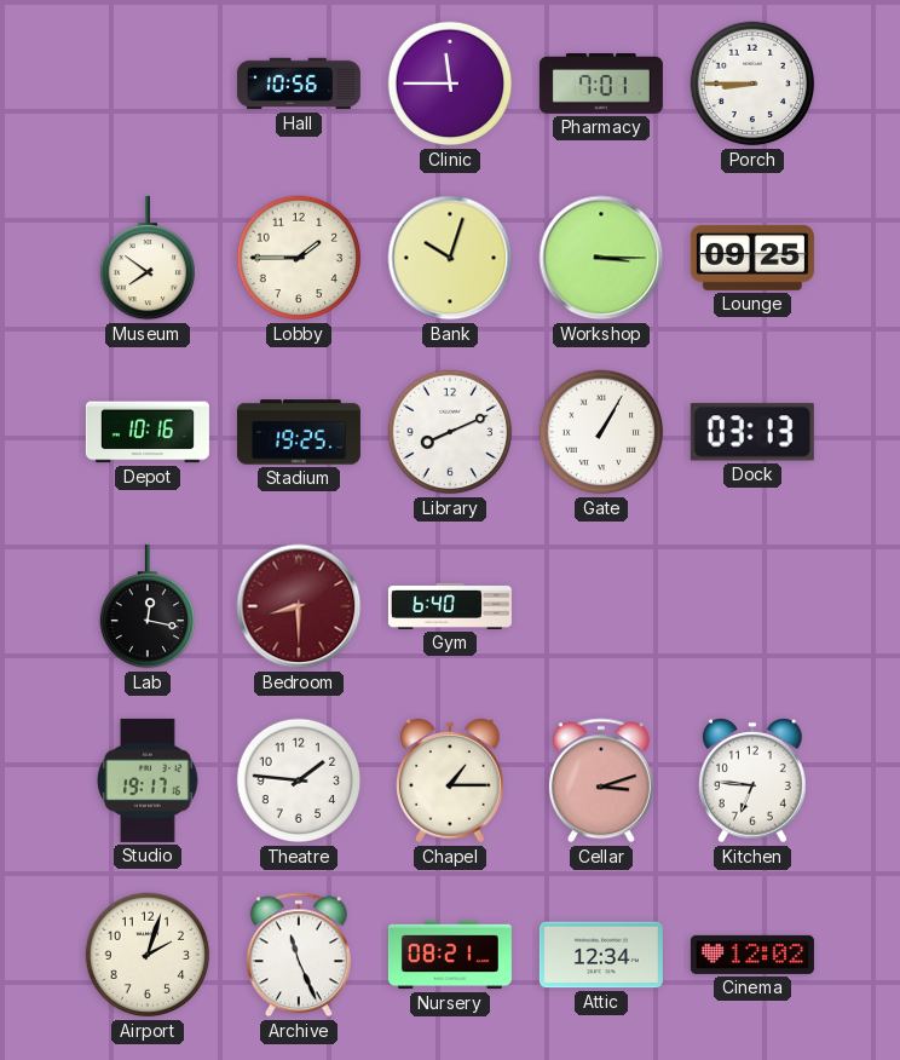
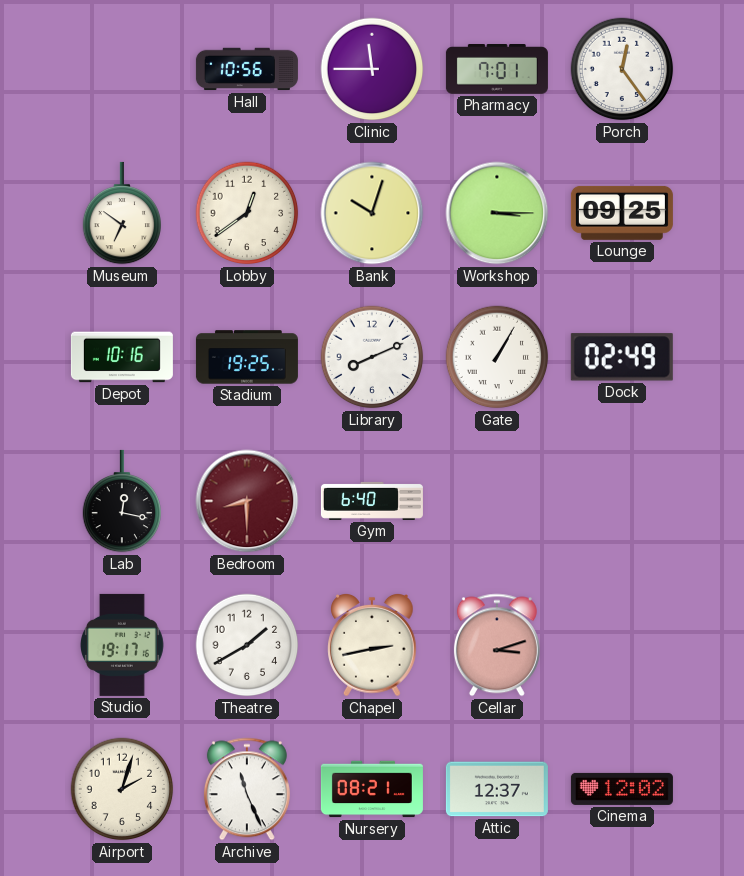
Porch: 8:45 -> 12:24 (622, 69)
Museum: 7:51 -> 6:51 (122, 213)
Lobby: 1:45 -> 12:39 (247, 213)
Dock: 03:13 -> 02:49 (622, 357)
Theatre: 1:46 -> 1:40 (247, 645)
Chapel: 1:15 -> 2:43 (372, 646)
Kitchen: 6:46 -> none (752, 782)
Attic: 12:34 -> 12:37 (497, 789)
